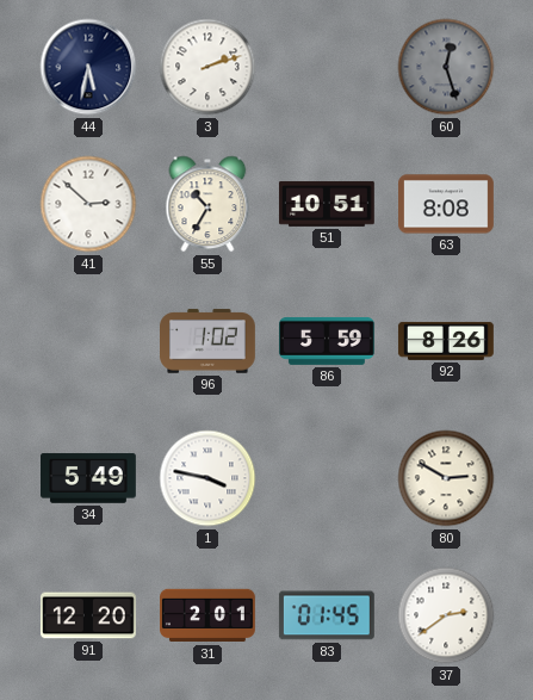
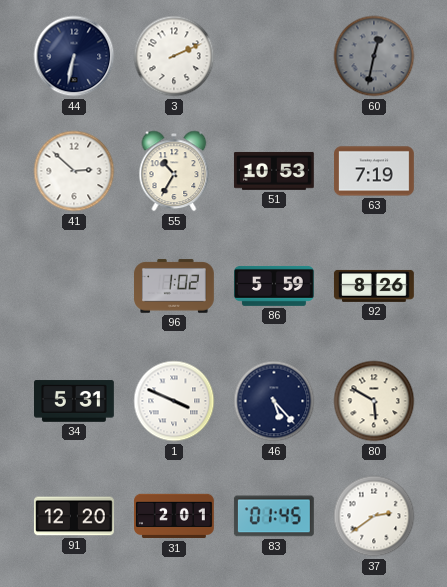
44: 5:32 -> 6:32 (74, 56)
3: 2:12 -> 2:11 (174, 56)
60: 12:27 -> 12:32 (374, 56)
51: 10:51 -> 10:53 (274, 171)
63: 8:08 -> 7:19 (375, 171)
34: 5:49 -> 5:31 (75, 401)
1: 3:47 -> 3:49 (174, 401)
46: none -> 5:23 (274, 401)
80: 2:50 -> 5:50 (374, 401)
